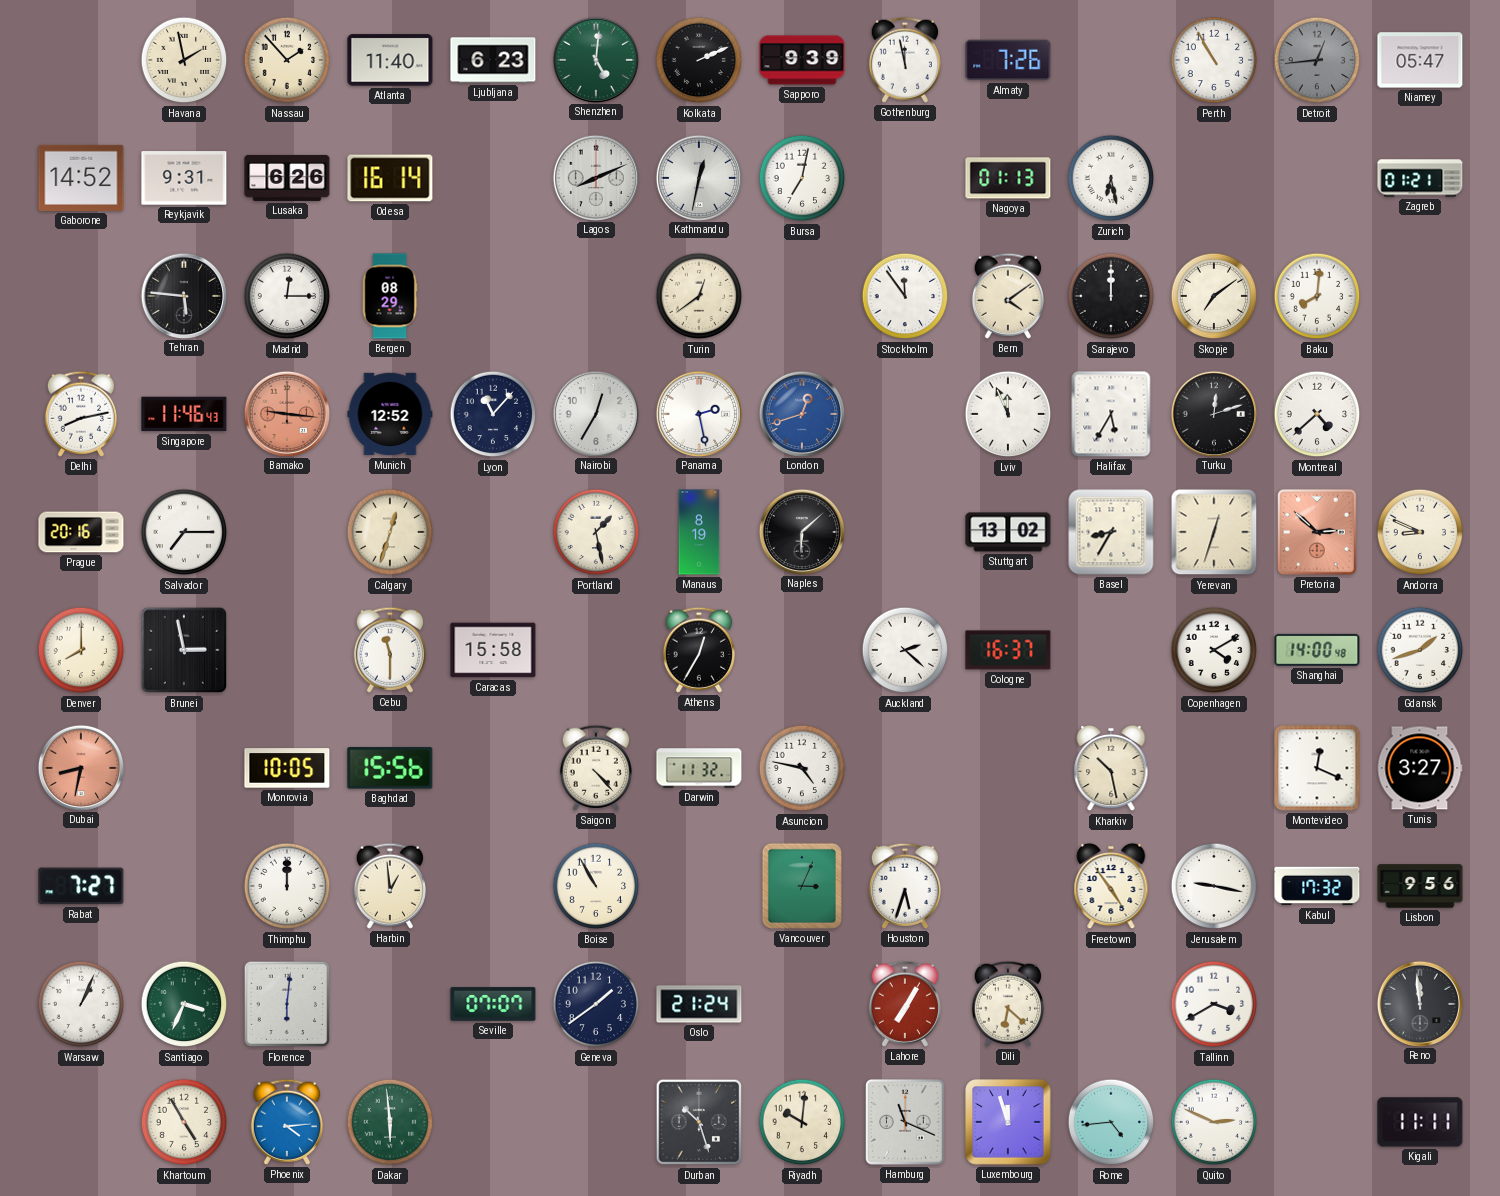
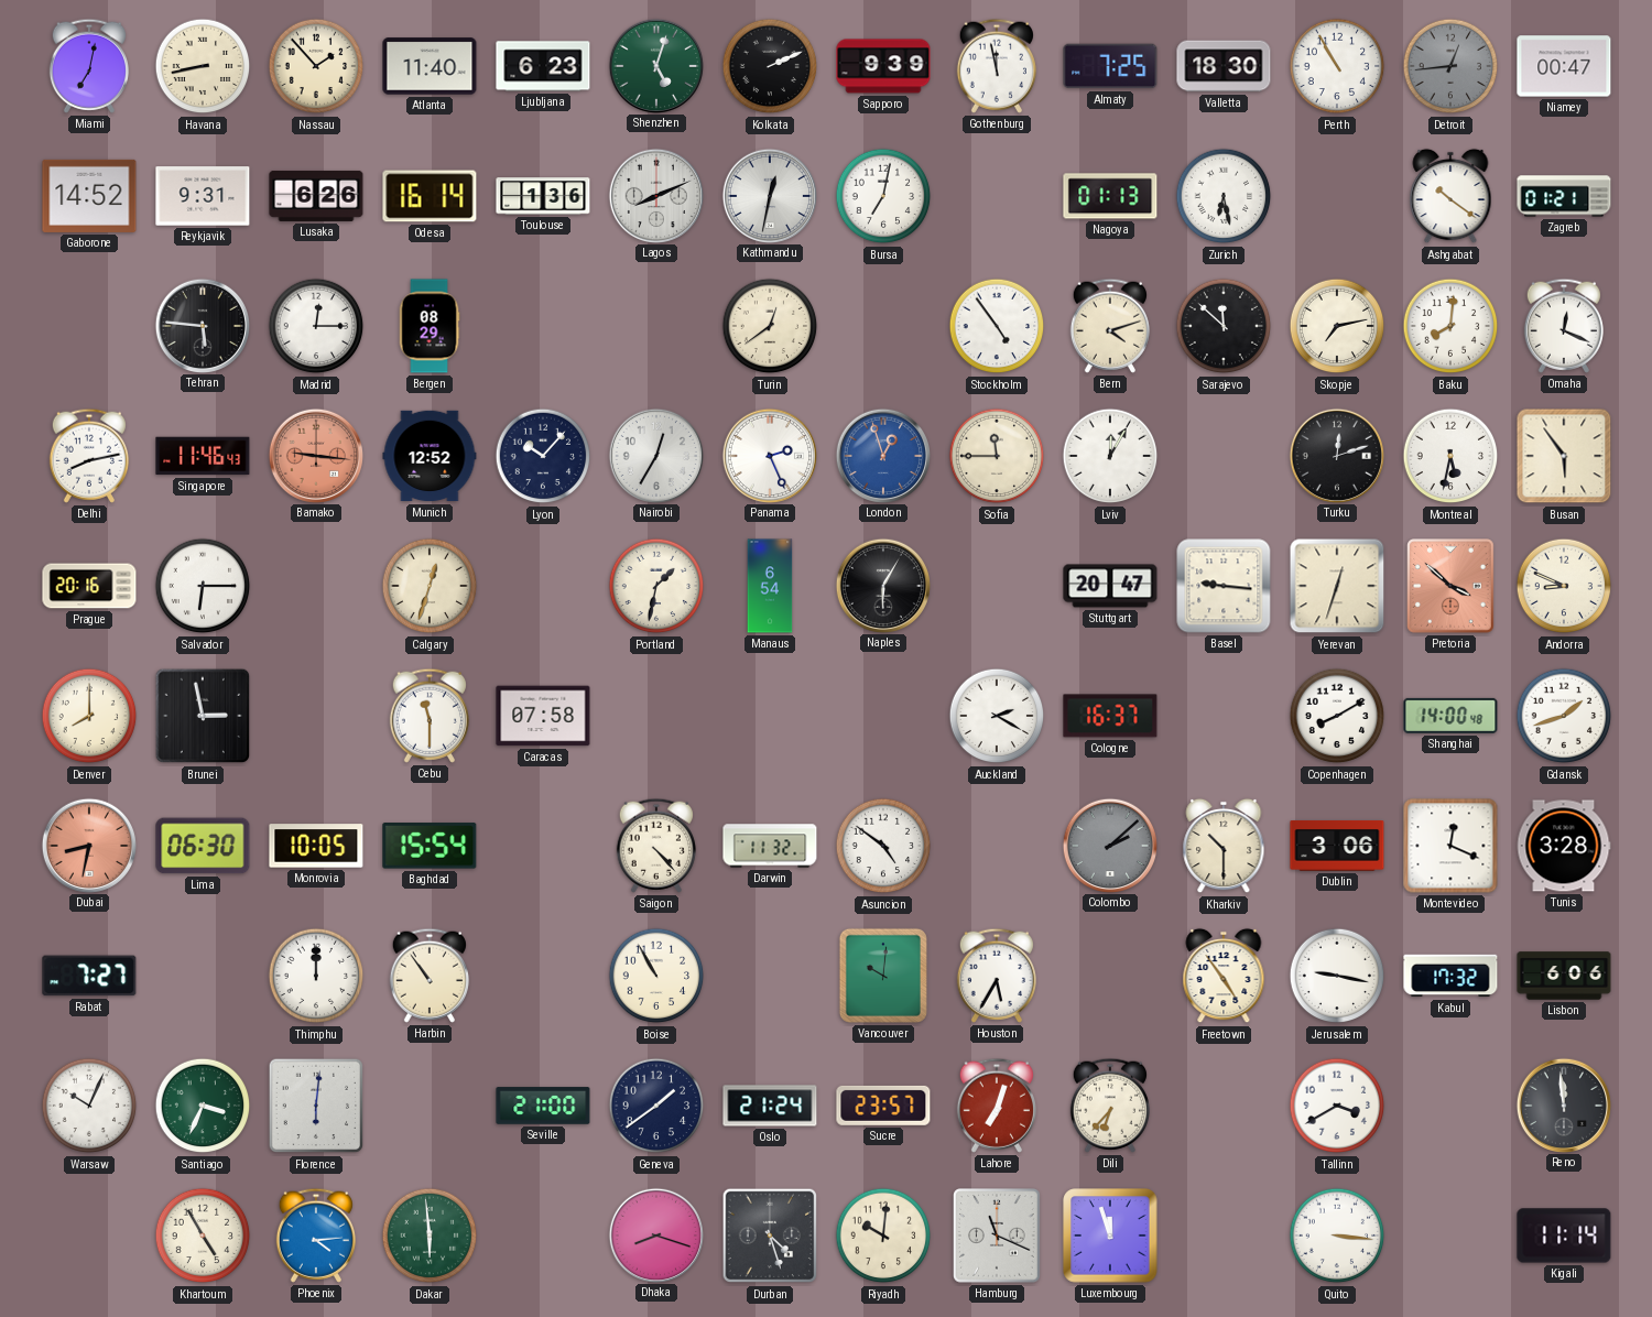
Miami: none -> 7:02 (89, 66)
Havana: 1:58 -> 8:43 (203, 66)
Shenzhen: 5:01 -> 5:03 (655, 65)
Almaty: 7:26 -> 7:25 (1110, 66)
Valletta: none -> 18:30 (1224, 66)
Niamey: 05:47 -> 00:47 (1564, 66)
Toulouse: none -> 1:36 (543, 196)
Ashgabat: none -> 10:21 (1450, 196)
Stockholm: 11:54 -> 4:54 (997, 326)
Bern: 4:09 -> 4:12 (1110, 326)
Sarajevo: 12:00 -> 11:52 (1224, 326)
Skopje: 7:09 -> 7:13 (1337, 326)
Omaha: none -> 12:19 (1564, 326)
Lyon: 11:07 -> 10:07 (543, 456)
Panama: 2:28 -> 2:26 (769, 455)
London: 12:42 -> 12:57 (882, 455)
Sofia: none -> 11:45 (997, 456)
Lviv: 11:56 -> 12:05 (1110, 456)
Halifax: 5:35 -> none (1111, 414)
Montreal: 4:38 -> 5:32 (1450, 456)
Busan: none -> 5:54 (1564, 456)
Salvador: 7:15 -> 6:15 (203, 586)
Portland: 1:28 -> 1:32 (656, 586)
Manaus: 8:19 -> 6:54 (770, 586)
Naples: 6:08 -> 6:05 (882, 585)
Stuttgart: 13:02 -> 20:47 (1110, 586)
Basel: 8:35 -> 9:16 (1224, 586)
Pretoria: 2:52 -> 3:52 (1452, 587)
Caracas: 15:58 -> 07:58 (543, 716)
Athens: 12:35 -> none (699, 650)
Auckland: 2:22 -> 2:20 (997, 716)
Copenhagen: 4:10 -> 8:10 (1337, 716)
Lima: none -> 06:30 (203, 846)
Baghdad: 15:56 -> 15:54 (430, 846)
Asuncion: 4:47 -> 4:51 (883, 846)
Colombo: none -> 2:08 (1109, 845)
Kharkiv: 10:28 -> 10:30 (1224, 846)
Dublin: none -> 3:06 (1337, 847)
Tunis: 3:27 -> 3:28 (1564, 846)
Harbin: 12:59 -> 10:54 (430, 976)
Vancouver: 3:04 -> 10:01 (883, 976)
Houston: 5:33 -> 5:35 (997, 976)
Lisbon: 9:56 -> 6:06 (1564, 976)
Warsaw: 1:04 -> 10:04 (89, 1106)
Seville: 07:07 -> 21:00 (543, 1106)
Sucre: none -> 23:57 (883, 1106)
Lahore: 7:05 -> 7:03 (997, 1106)
Dili: 6:22 -> 6:37 (1110, 1106)
Dhaka: none -> 8:18 (655, 1234)
Durban: 10:27 -> 4:27 (770, 1236)
Rome: 4:44 -> none (1111, 1122)
Quito: 2:49 -> 3:16 (1337, 1236)
Kigali: 11:11 -> 11:14 (1564, 1236)
